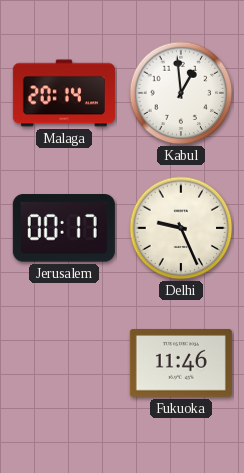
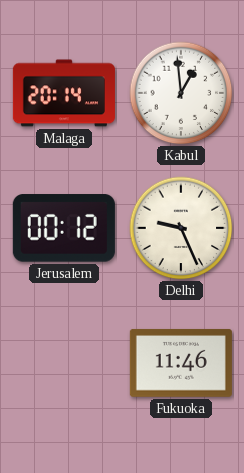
Jerusalem: 00:17 -> 00:12 (64, 228)
